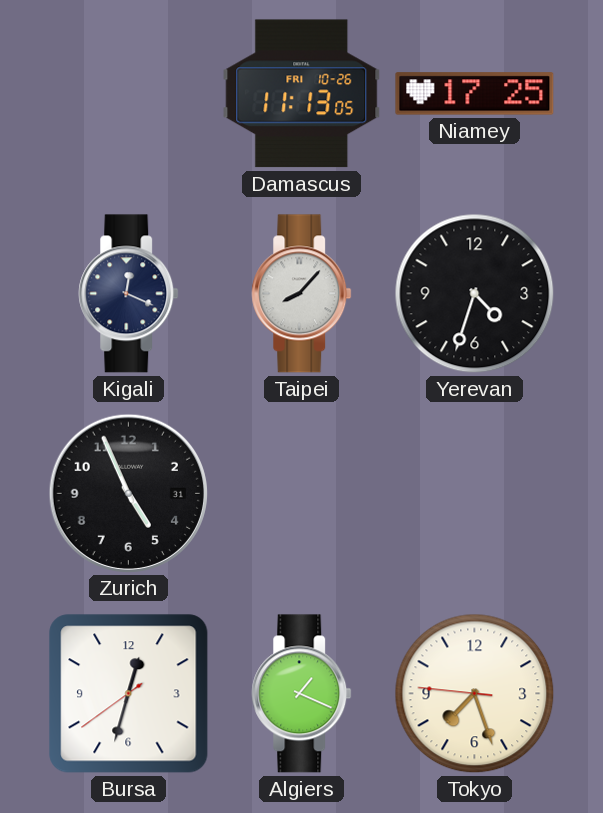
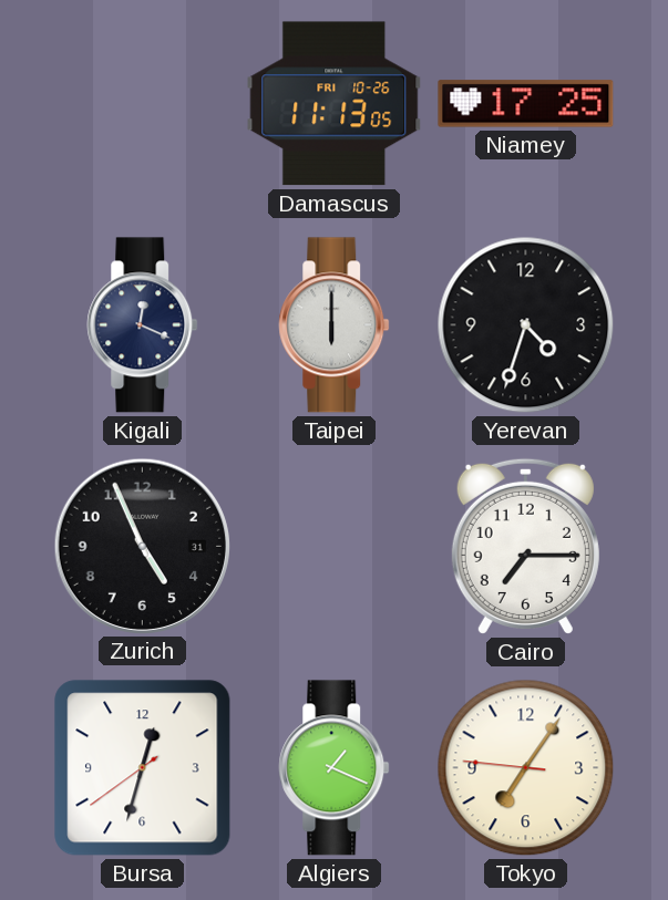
Taipei: 8:07 -> 6:00 (335, 325)
Cairo: none -> 7:15 (525, 546)
Tokyo: 7:26 -> 7:05 (526, 768)
